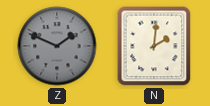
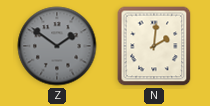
Z: 1:49 -> 1:51 (57, 46)
